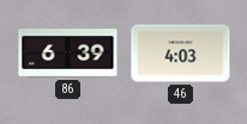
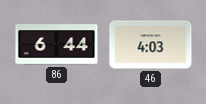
86: 6:39 -> 6:44 (57, 45)
